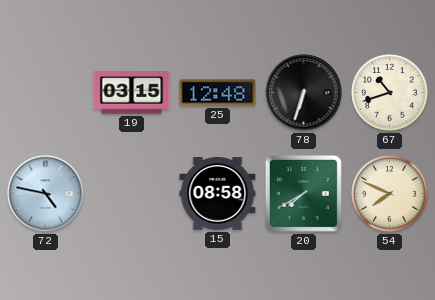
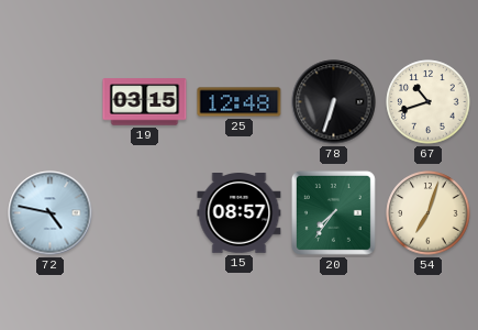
15: 08:58 -> 08:57 (240, 213)
20: 7:40 -> 7:36 (333, 212)
54: 7:49 -> 7:03 (429, 213)
